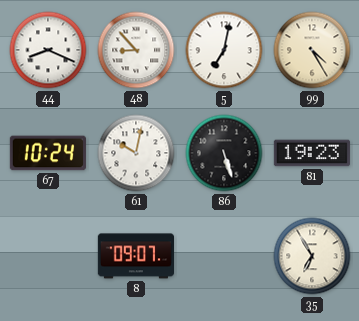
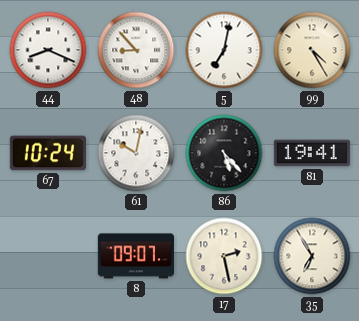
86: 5:27 -> 5:23 (224, 153)
81: 19:23 -> 19:41 (311, 153)
17: none -> 2:28 (224, 256)
